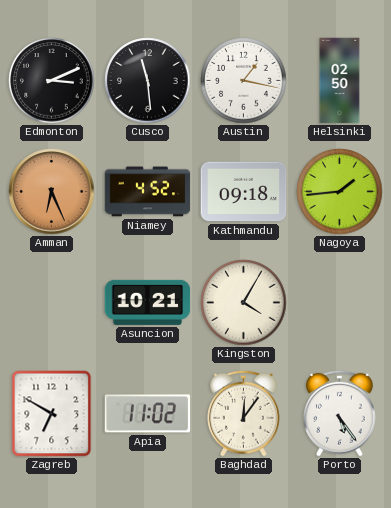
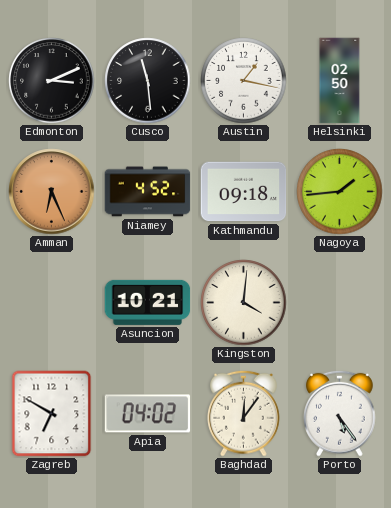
Kingston: 4:05 -> 4:01 (244, 303)
Apia: 11:02 -> 04:02 (148, 414)
